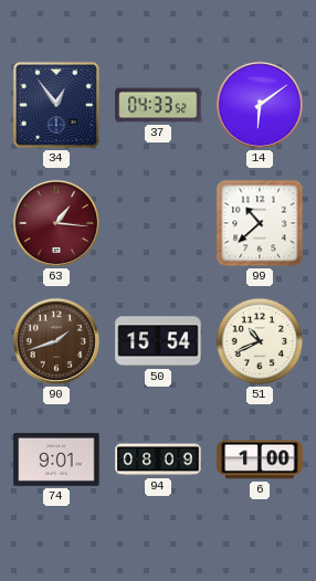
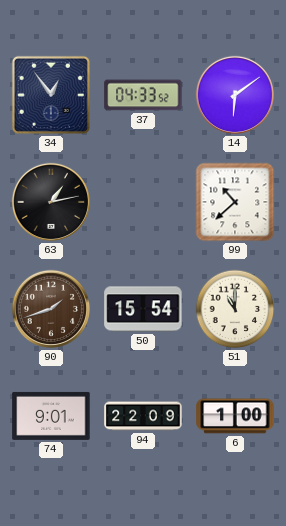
63: 1:16 -> 1:13 (51, 202)
63 dial: burgundy -> black (51, 202)
51: 10:41 -> 11:00 (235, 309)
94: 08:09 -> 22:09 (143, 416)
